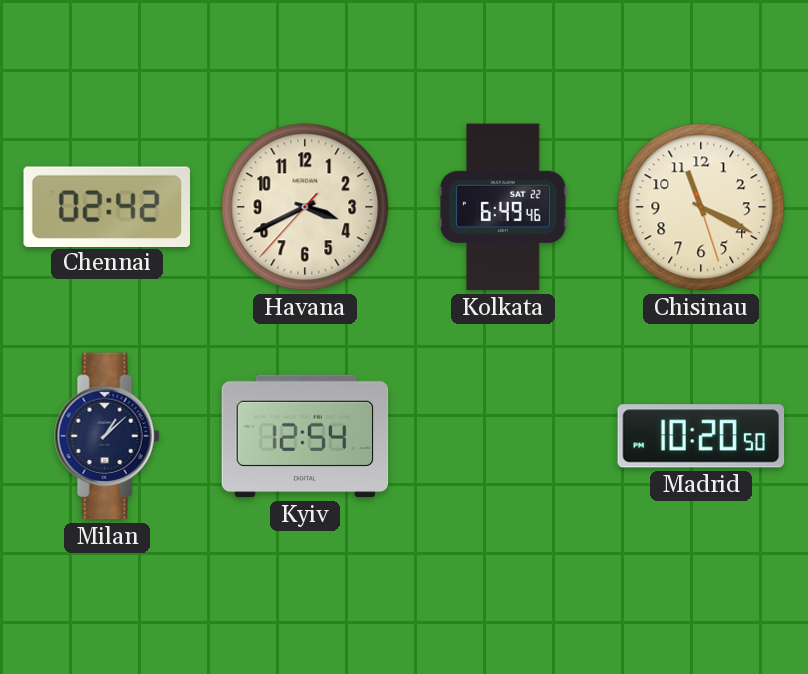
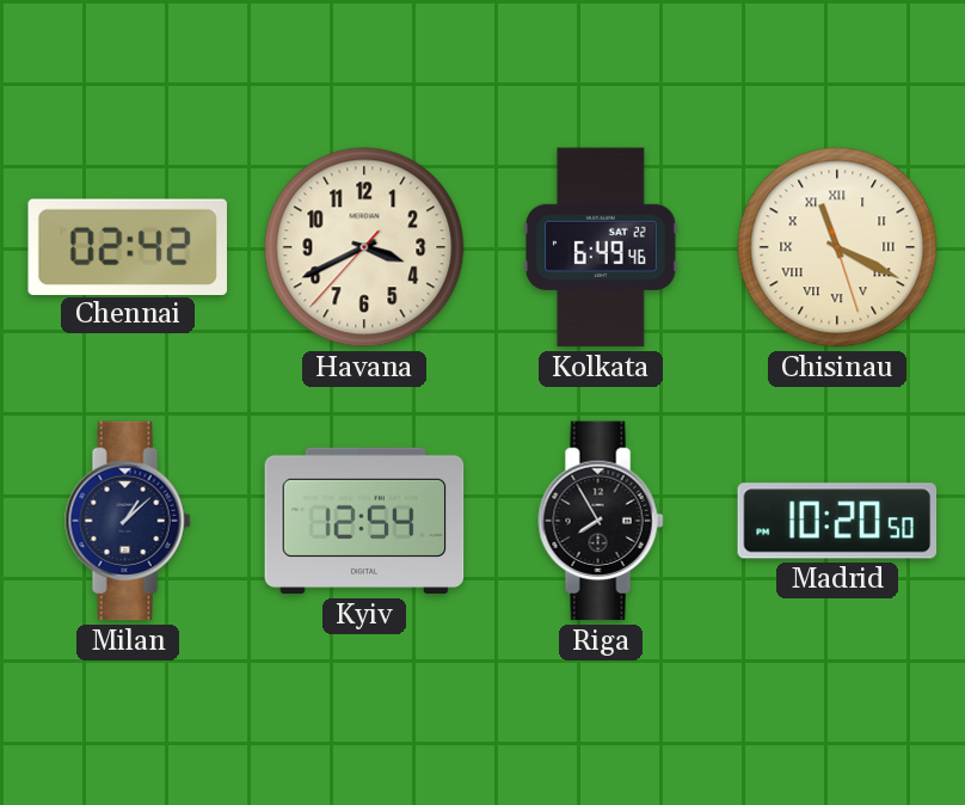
Chisinau numerals: Arabic -> Roman (837, 247)
Riga: none -> 7:55 (601, 521)
